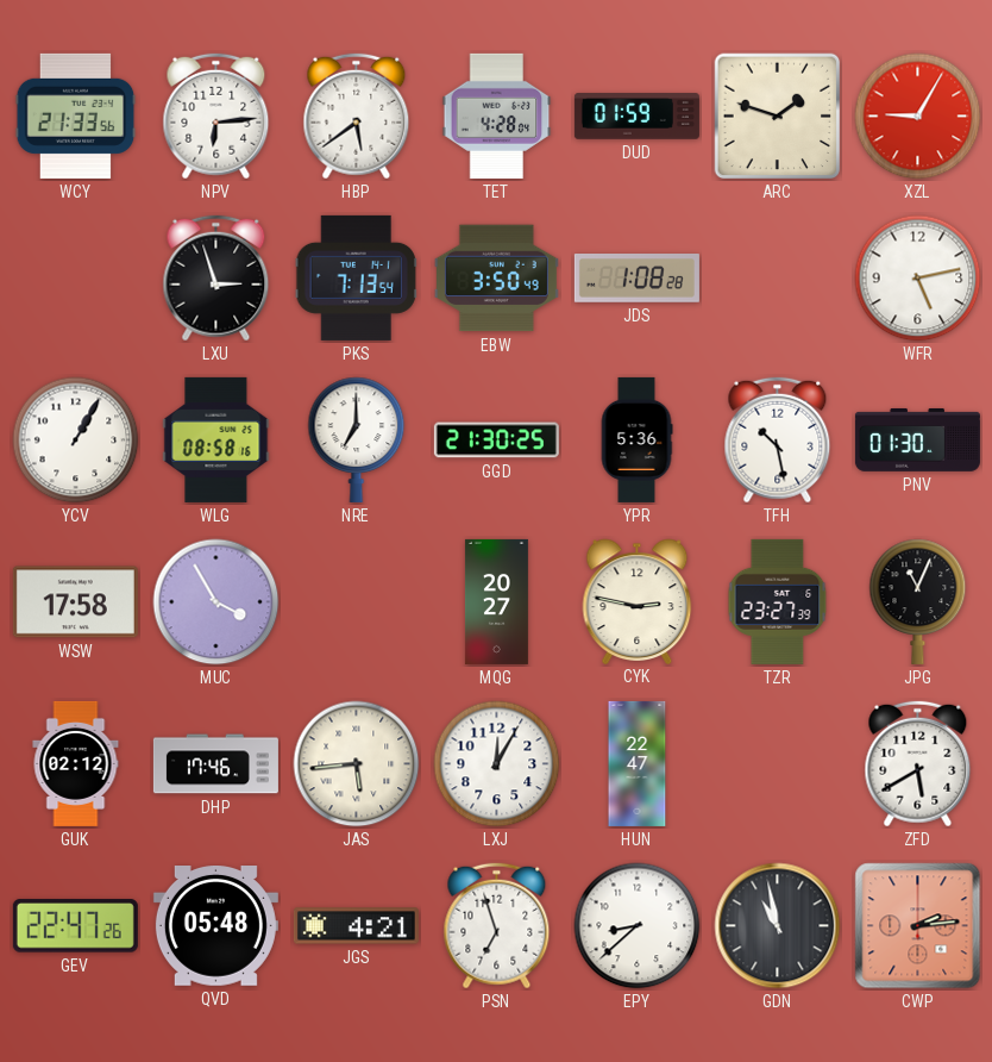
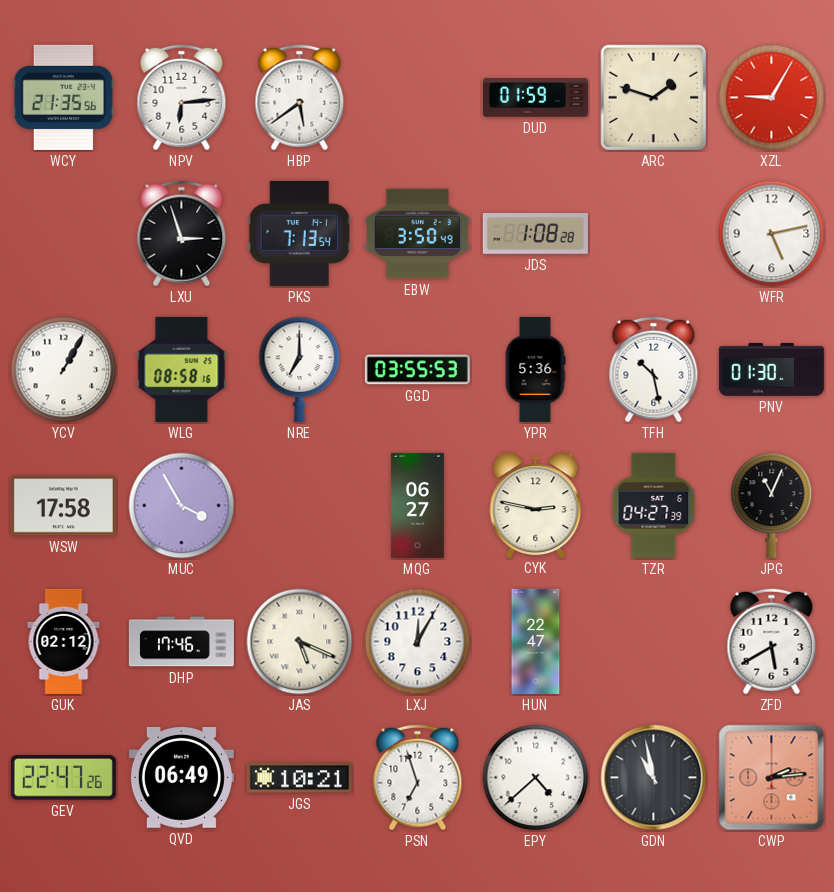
WCY: 21:33 -> 21:35 (64, 97)
TET: 4:28 -> none (497, 115)
GGD: 21:30 -> 03:55 (417, 370)
MQG: 20:27 -> 06:27 (417, 505)
TZR: 23:27 -> 04:27 (654, 505)
JAS: 5:44 -> 5:19 (300, 642)
QVD: 05:48 -> 06:49 (181, 778)
JGS: 4:21 -> 10:21 (299, 778)
EPY: 8:38 -> 4:38 (536, 778)
